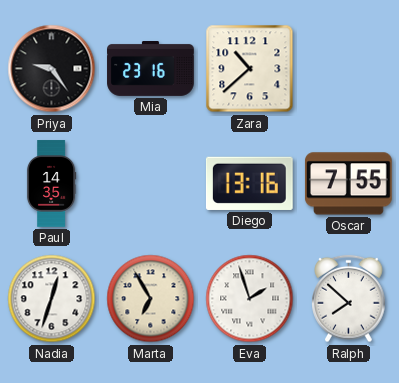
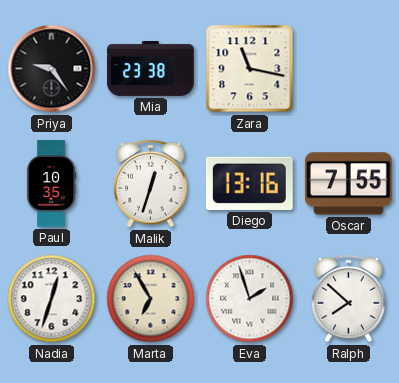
Mia: 23:16 -> 23:38 (151, 69)
Zara: 10:38 -> 11:17 (250, 69)
Paul: 14:35 -> 10:35 (51, 184)
Malik: none -> 12:33 (151, 184)
